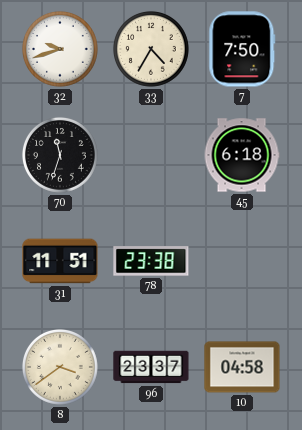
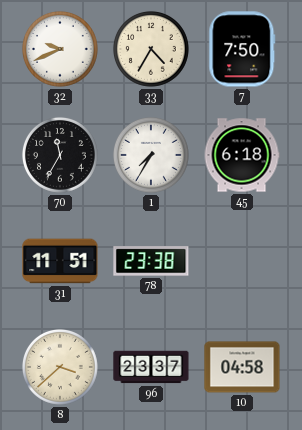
32: 9:42 -> 9:41 (60, 49)
70: 11:33 -> 11:35 (60, 155)
1: none -> 7:35 (151, 155)
8: 3:39 -> 3:38 (60, 367)
